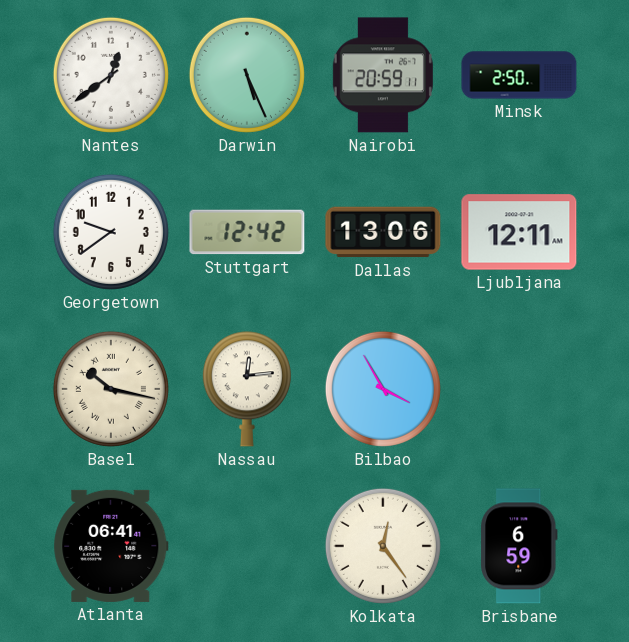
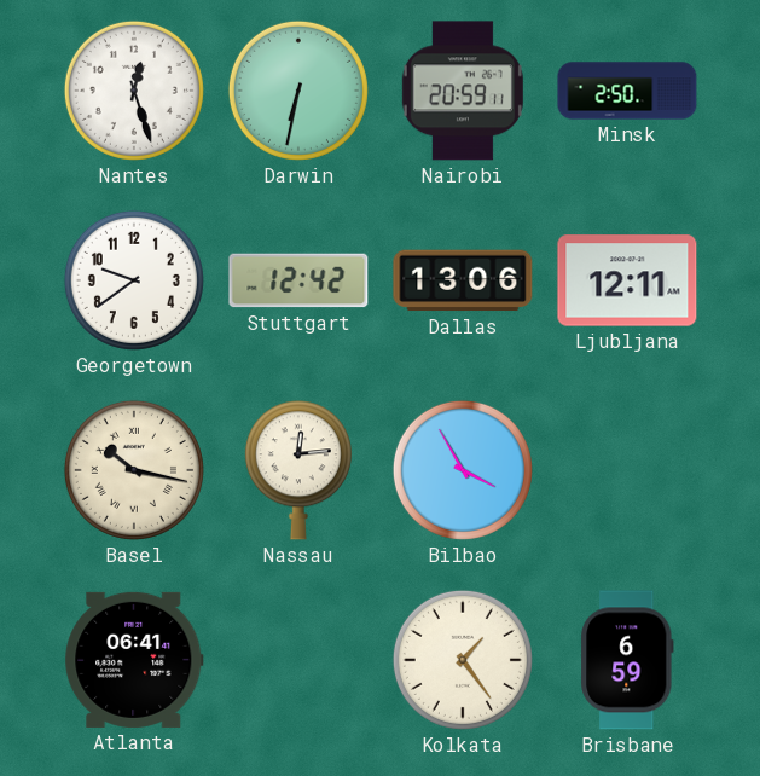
Nantes: 12:39 -> 12:27 (134, 91)
Darwin: 5:26 -> 6:32 (298, 91)
Kolkata: 12:24 -> 1:24 (463, 660)
